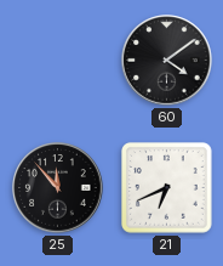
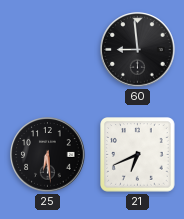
60: 4:09 -> 8:59 (138, 50)
25: 11:53 -> 6:29 (48, 155)
